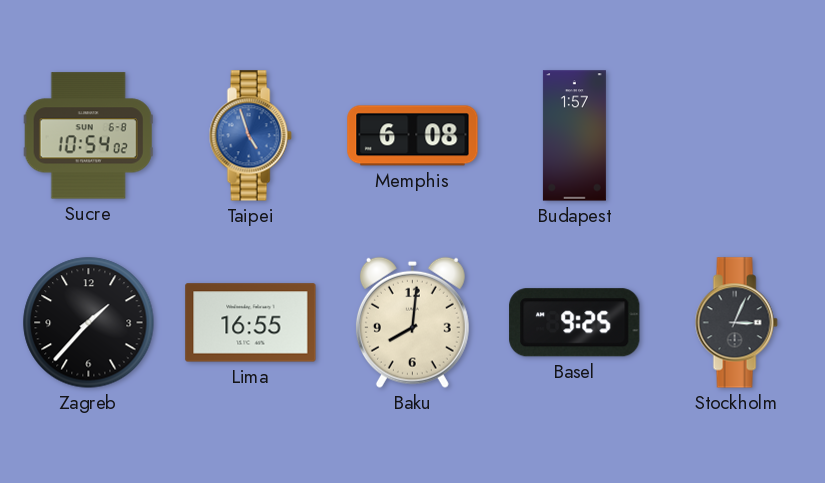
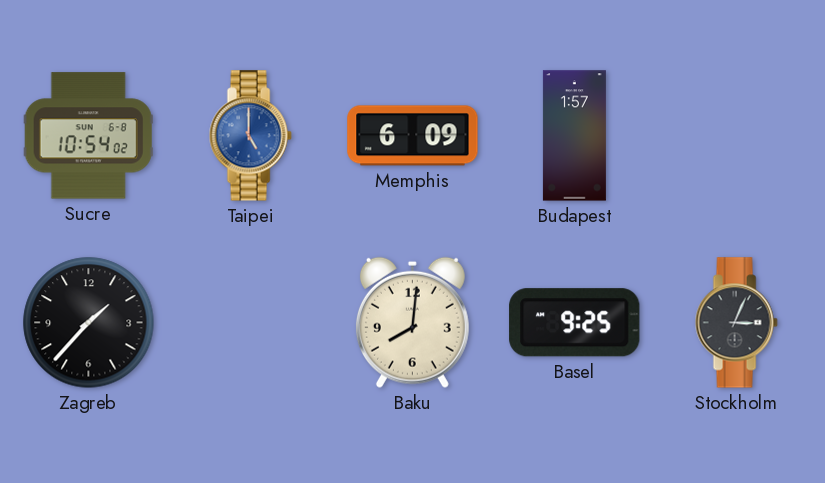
Taipei: 4:57 -> 5:00 (250, 136)
Memphis: 6:08 -> 6:09 (413, 136)
Lima: 16:55 -> none (251, 323)
